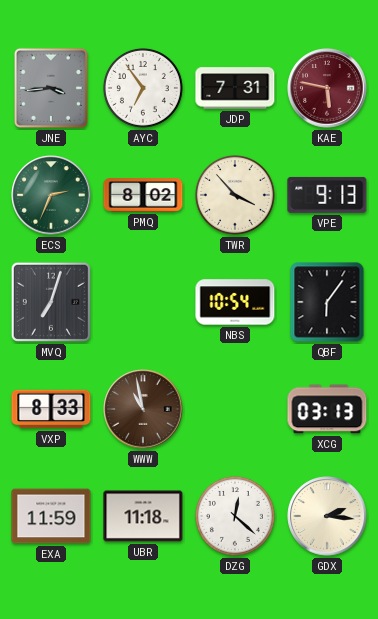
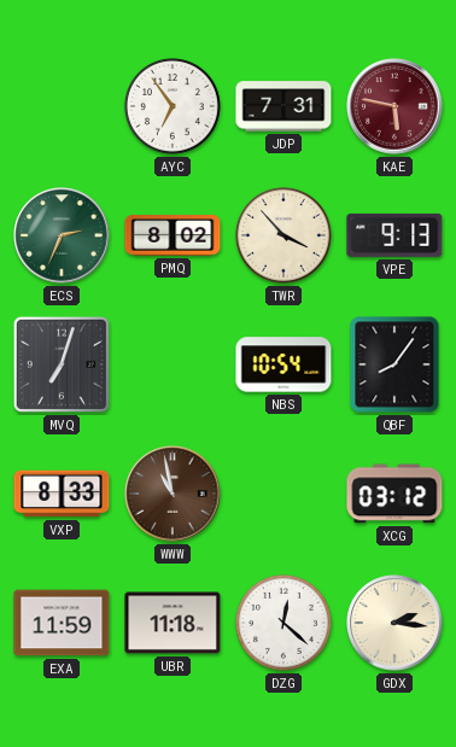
JNE: 3:44 -> none (51, 88)
QBF: 6:06 -> 8:06 (394, 364)
XCG: 03:13 -> 03:12 (394, 494)
